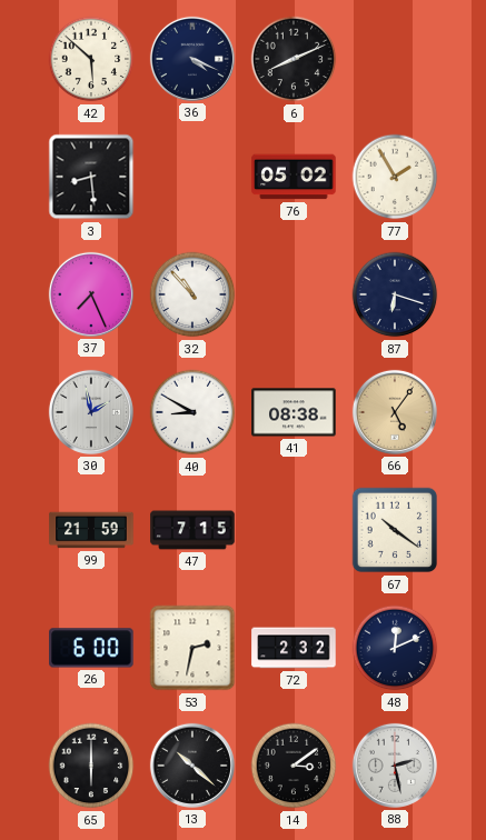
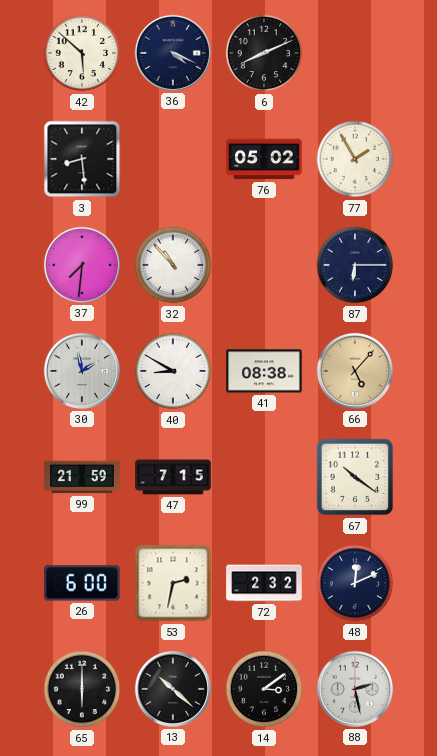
37: 7:26 -> 7:31 (82, 265)
87: 6:18 -> 6:15 (355, 265)
66: 5:06 -> 5:07 (355, 371)
